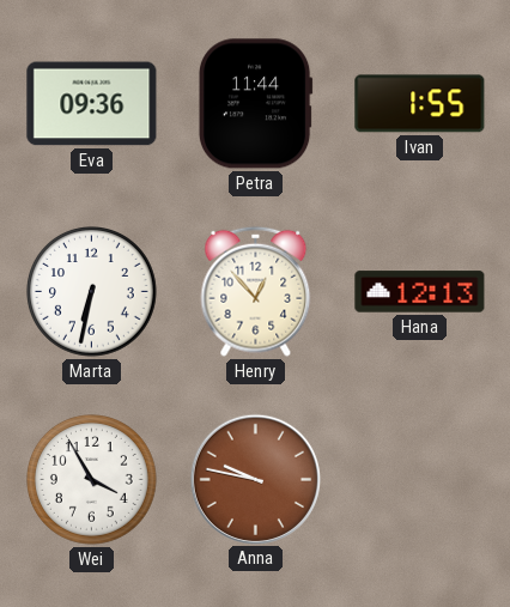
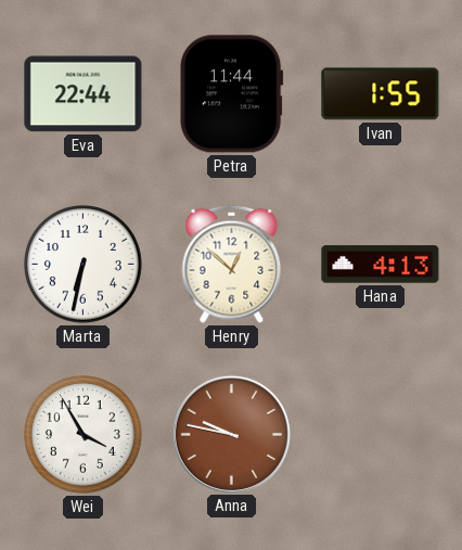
Eva: 09:36 -> 22:44 (84, 94)
Henry: 12:53 -> 12:52 (232, 264)
Hana: 12:13 -> 4:13 (381, 265)
